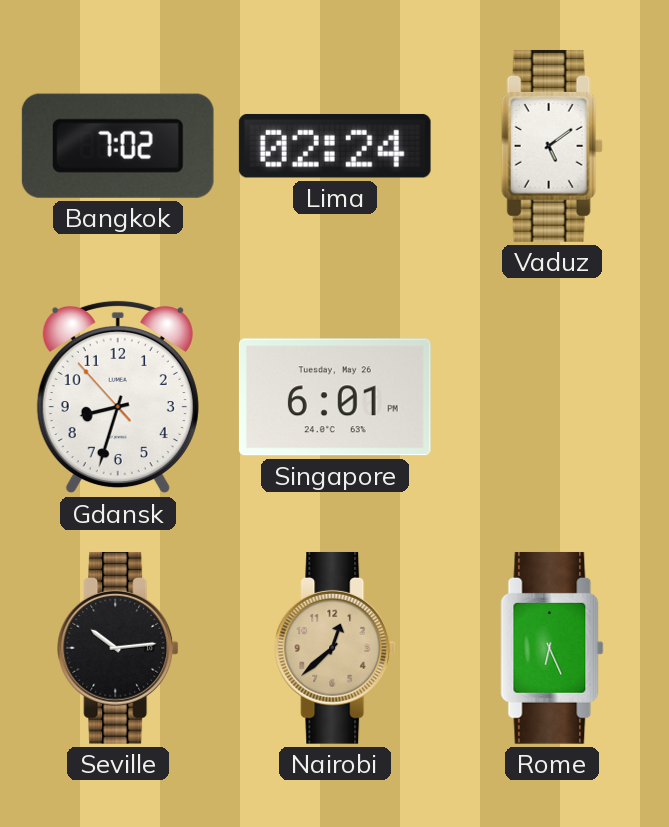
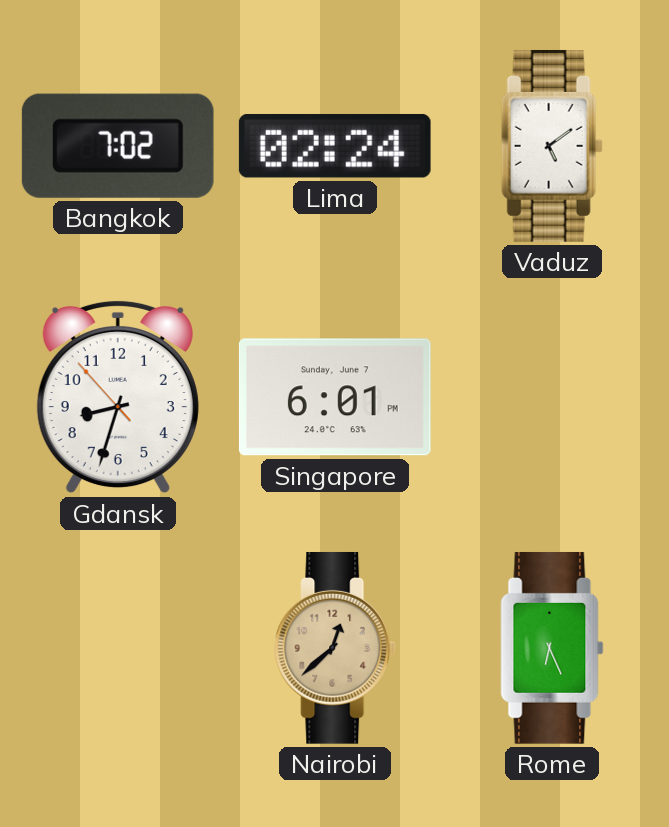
Singapore date: Tuesday, May 26 -> Sunday, June 7 (335, 397)
Seville: 10:14 -> none (118, 648)
